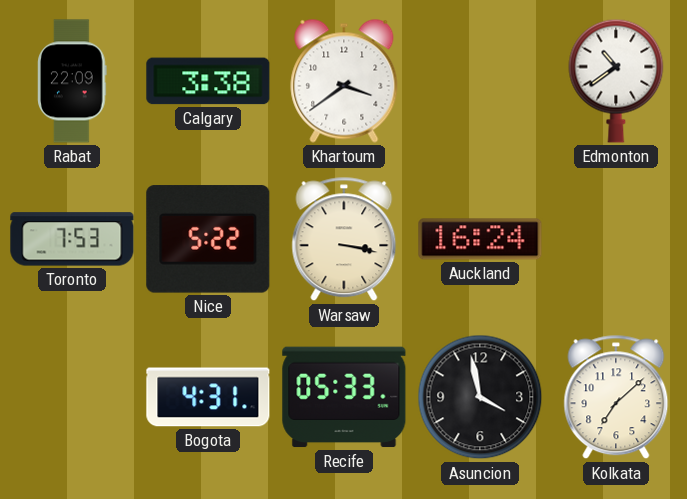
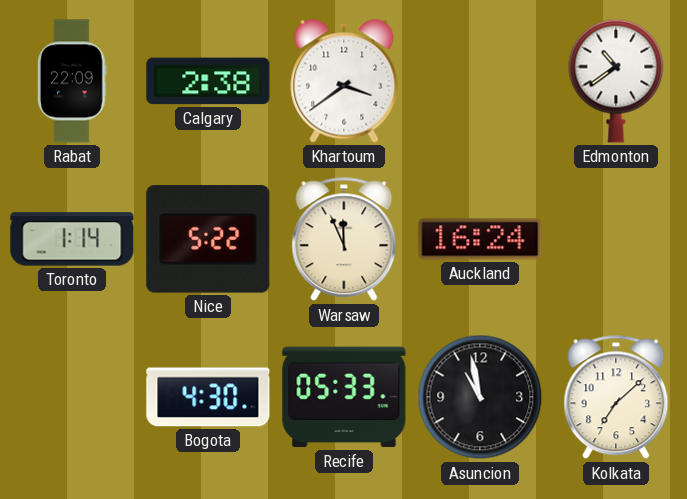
Calgary: 3:38 -> 2:38 (208, 81)
Toronto: 7:53 -> 1:14 (72, 239)
Warsaw: 3:17 -> 11:56 (344, 239)
Bogota: 4:31 -> 4:30 (208, 397)
Asuncion: 3:58 -> 10:58 (480, 397)
